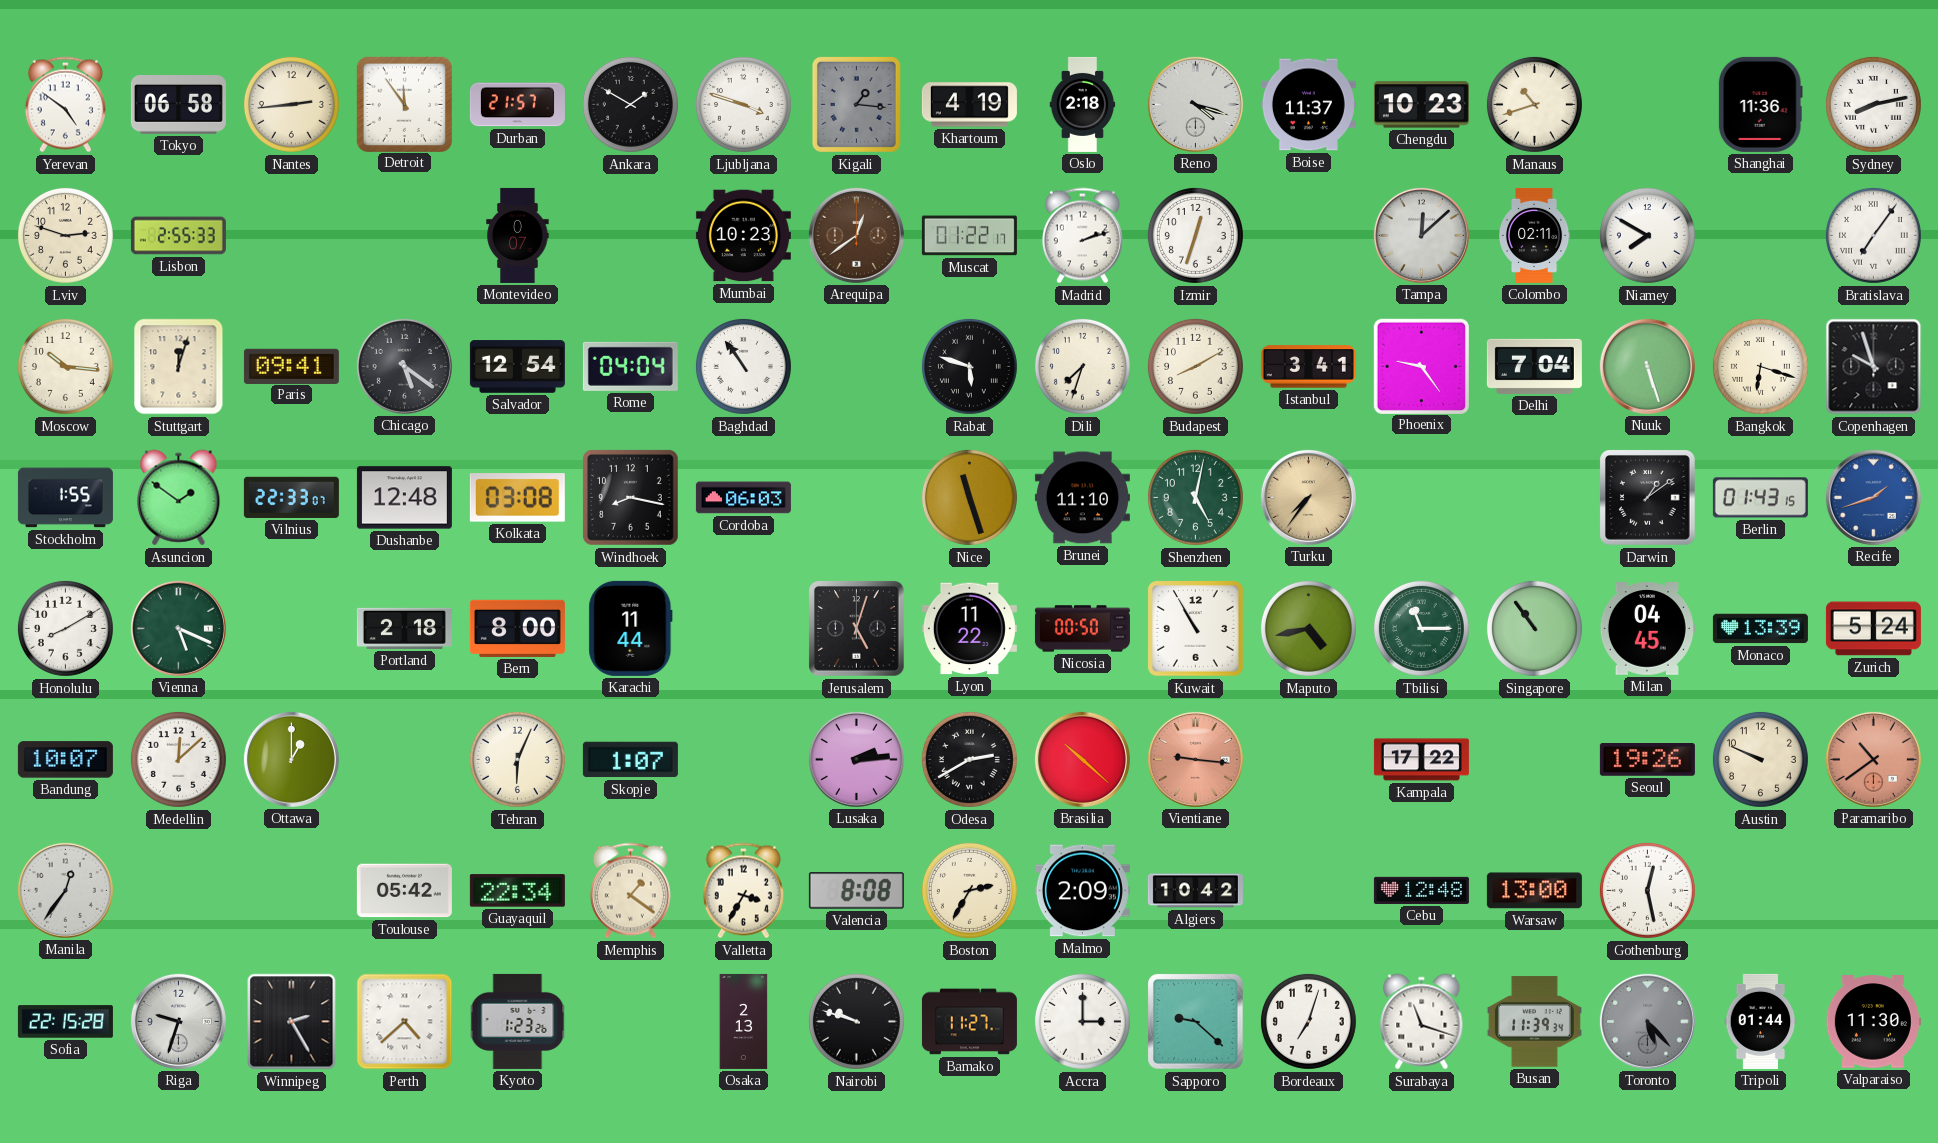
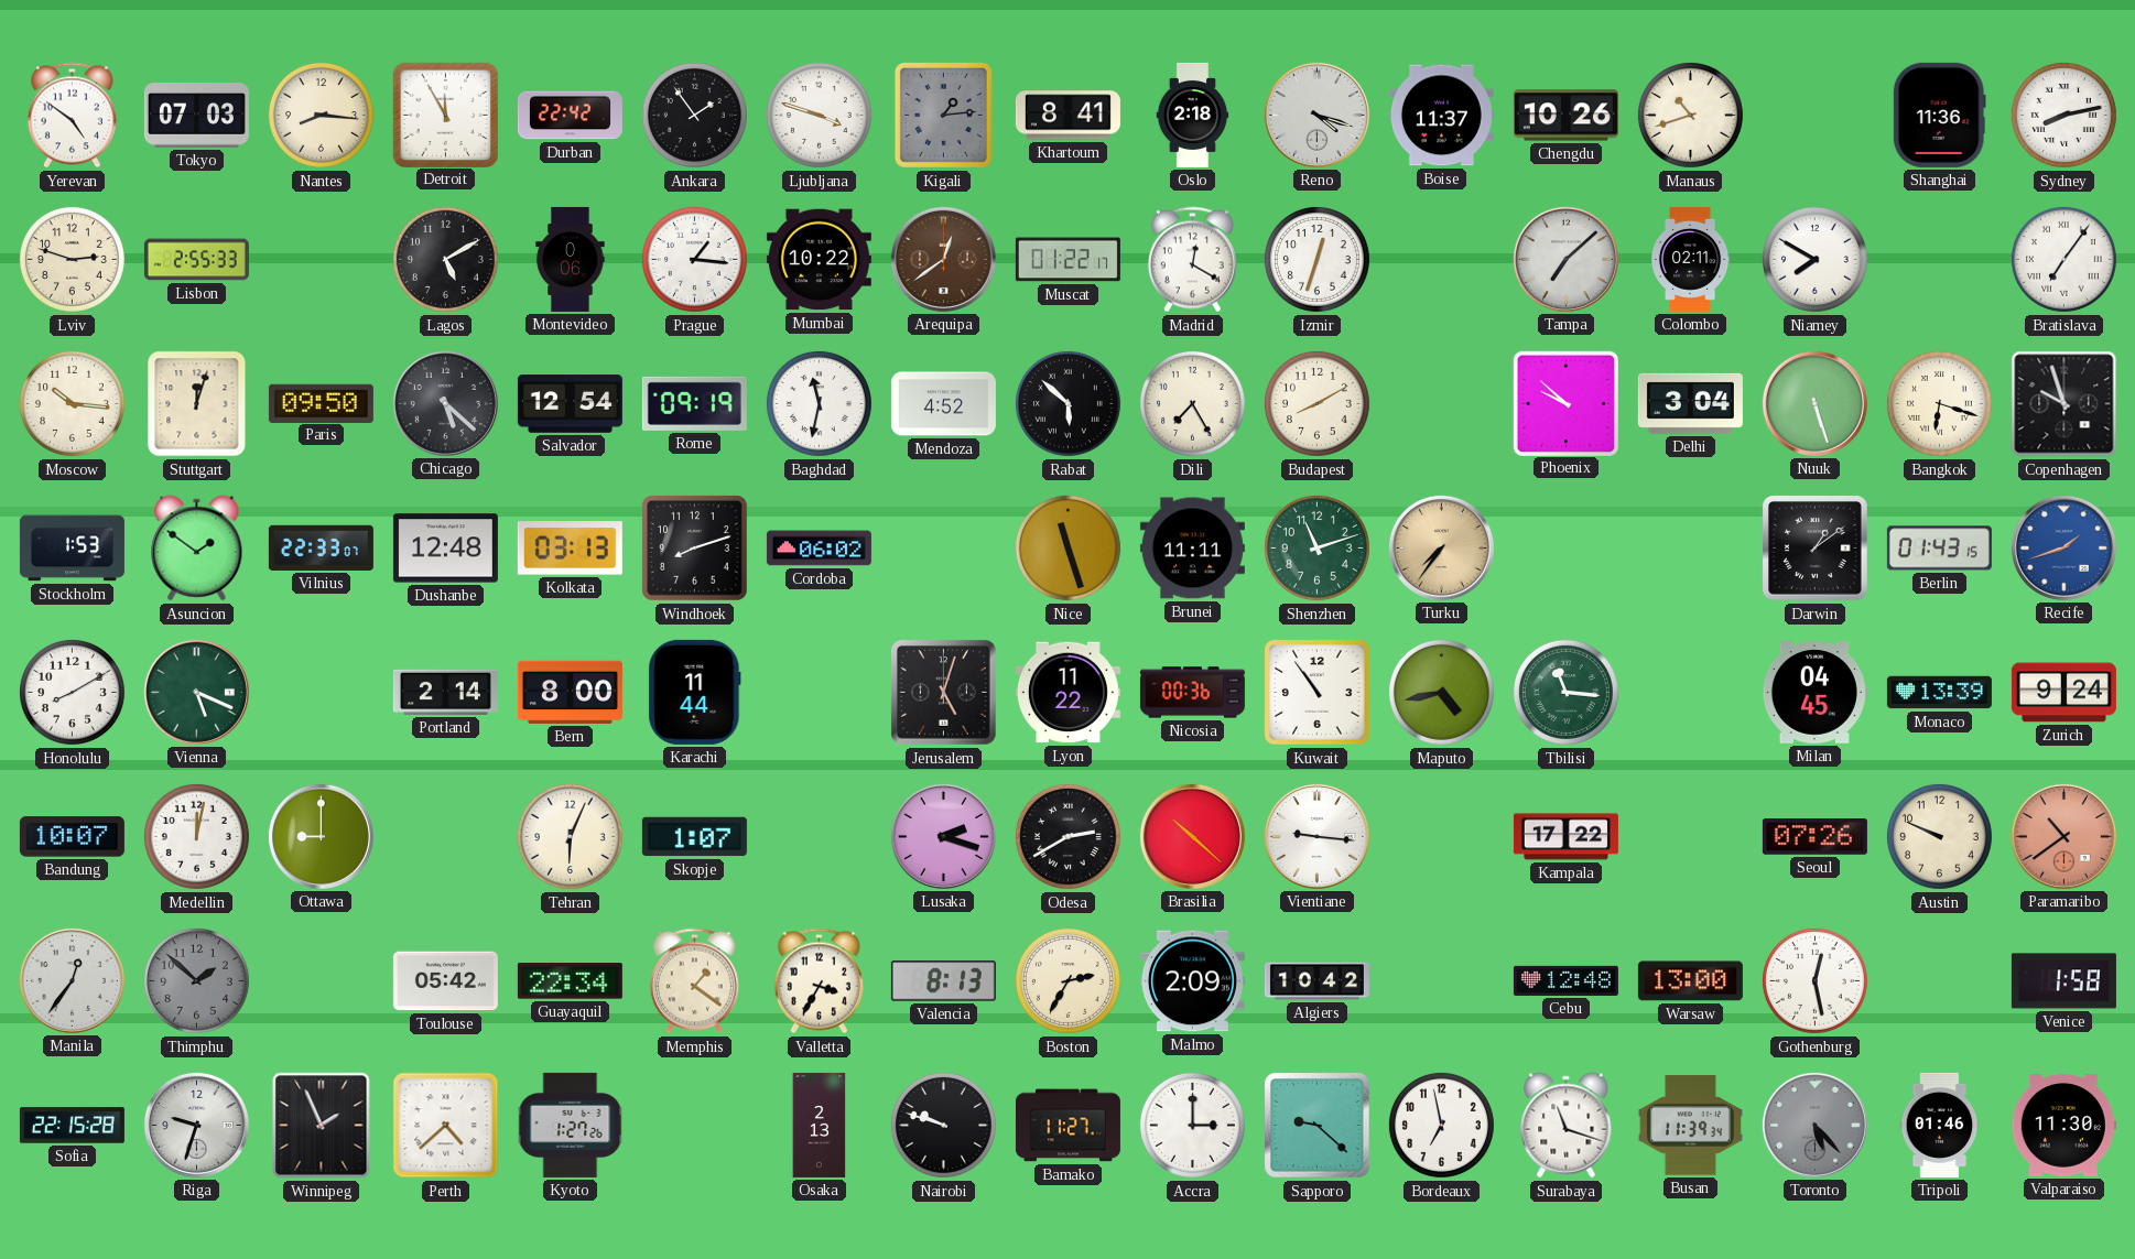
Tokyo: 06:58 -> 07:03 (196, 116)
Nantes: 2:44 -> 8:16 (321, 115)
Detroit: 11:54 -> 11:55 (445, 115)
Durban: 21:57 -> 22:42 (570, 116)
Ankara: 1:50 -> 1:54 (694, 115)
Kigali: 1:16 -> 1:14 (943, 115)
Khartoum: 4:19 -> 8:41 (1067, 116)
Chengdu: 10:23 -> 10:26 (1565, 116)
Lagos: none -> 5:10 (445, 259)
Montevideo: 0:07 -> 0:06 (571, 259)
Prague: none -> 1:16 (694, 259)
Mumbai: 10:23 -> 10:22 (819, 260)
Madrid: 2:12 -> 12:20 (1192, 260)
Tampa: 12:08 -> 7:08 (1565, 259)
Paris: 09:41 -> 09:50 (321, 403)
Chicago: 5:21 -> 5:22 (445, 403)
Rome: 04:04 -> 09:19 (694, 403)
Baghdad: 10:54 -> 11:32 (819, 403)
Mendoza: none -> 4:52 (943, 404)
Rabat: 5:48 -> 5:52 (1067, 403)
Dili: 7:33 -> 7:25 (1192, 403)
Istanbul: 3:41 -> none (1308, 367)
Phoenix: 9:24 -> 9:52 (1565, 403)
Delhi: 7:04 -> 3:04 (1690, 403)
Stockholm: 1:55 -> 1:53 (72, 549)
Kolkata: 03:08 -> 03:13 (570, 549)
Windhoek: 8:17 -> 8:12 (695, 549)
Cordoba: 06:03 -> 06:02 (819, 549)
Brunei: 11:10 -> 11:11 (1192, 549)
Shenzhen: 5:02 -> 11:12 (1316, 547)
Portland: 2:18 -> 2:14 (445, 692)
Nicosia: 00:50 -> 00:36 (1192, 693)
Kuwait: 10:55 -> 10:54 (1318, 693)
Tbilisi: 11:15 -> 11:16 (1565, 692)
Singapore: 10:54 -> none (1534, 628)
Zurich: 5:24 -> 9:24 (2063, 693)
Medellin: 12:08 -> 12:02 (196, 836)
Ottawa: 1:00 -> 9:00 (321, 836)
Lusaka: 2:14 -> 2:18 (943, 836)
Vientiane dial: salmon -> white (1316, 836)
Seoul: 19:26 -> 07:26 (1814, 837)
Thimphu: none -> 1:52 (196, 980)
Valencia: 8:08 -> 8:13 (943, 981)
Venice: none -> 1:58 (2063, 981)
Winnipeg: 2:25 -> 1:56 (322, 1126)
Kyoto: 1:23 -> 1:27 (571, 1125)
Bordeaux: 7:03 -> 6:58 (1441, 1125)
Tripoli: 01:44 -> 01:46 (1940, 1125)
